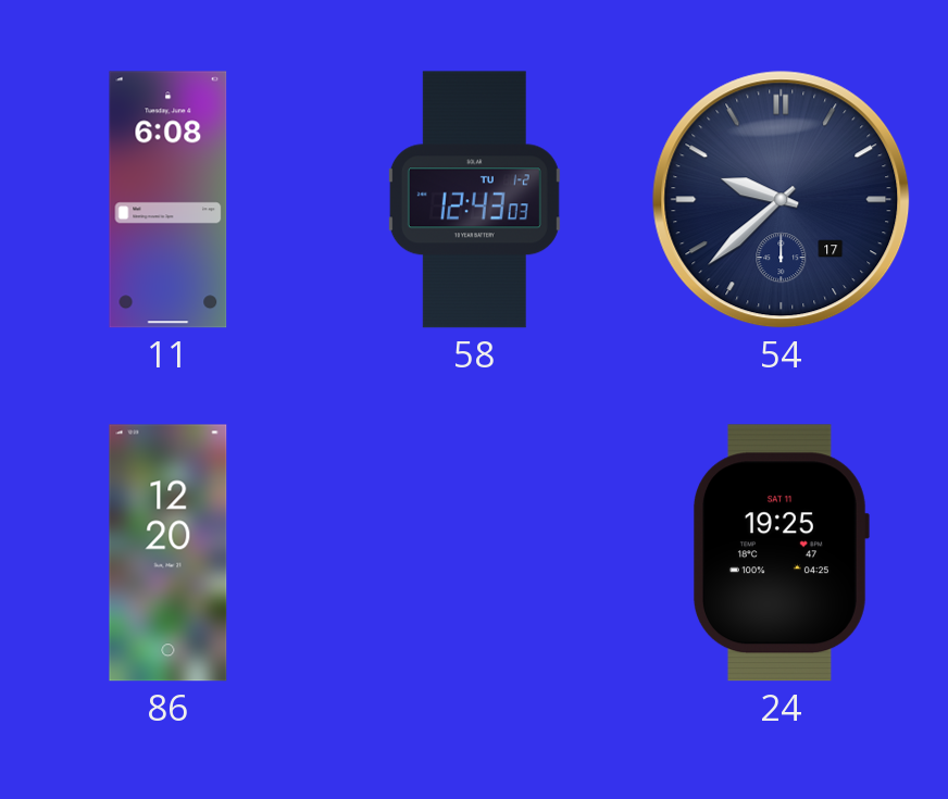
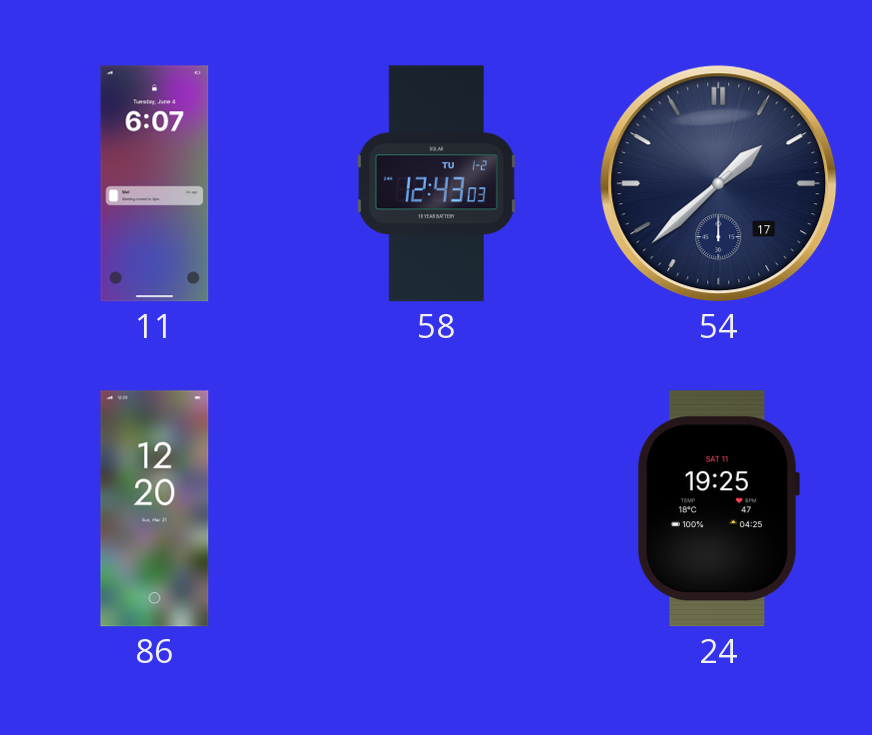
11: 6:08 -> 6:07 (155, 184)
54: 9:38 -> 1:38 (719, 184)
